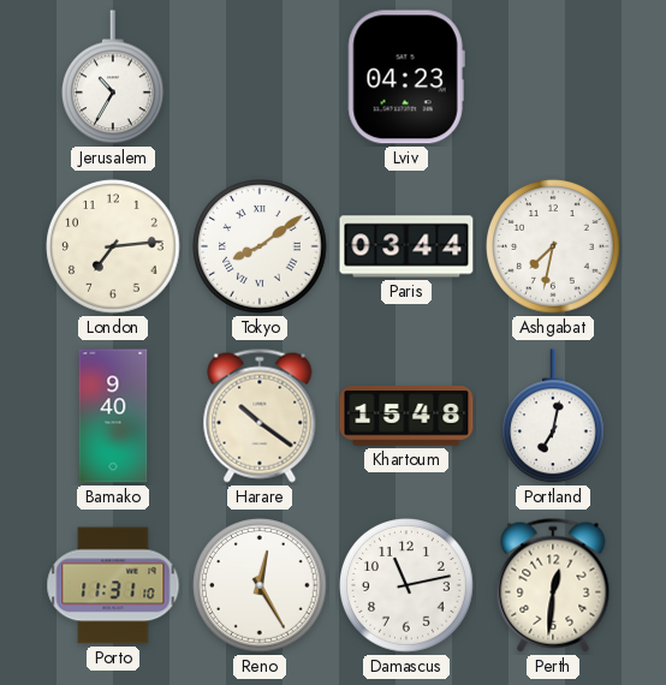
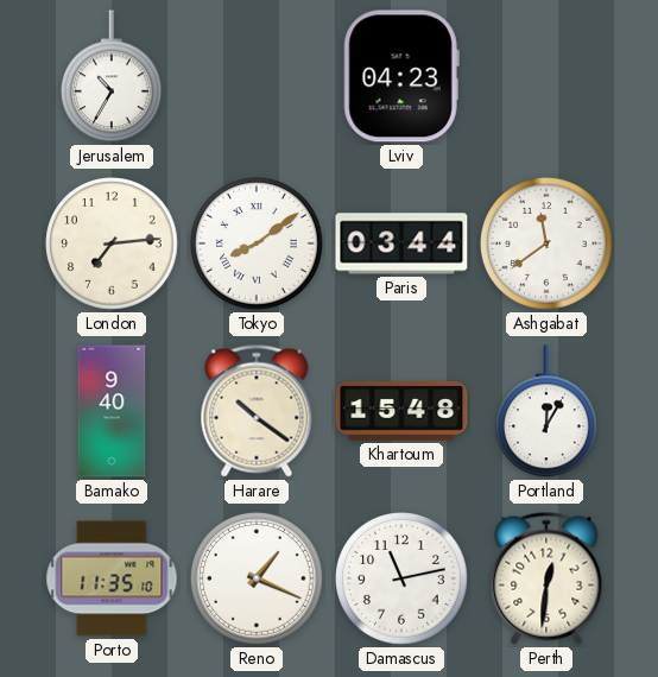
Ashgabat: 7:32 -> 11:39 (548, 245)
Portland: 7:02 -> 12:05 (546, 412)
Porto: 11:31 -> 11:35 (112, 578)
Reno: 12:25 -> 1:19 (258, 580)
